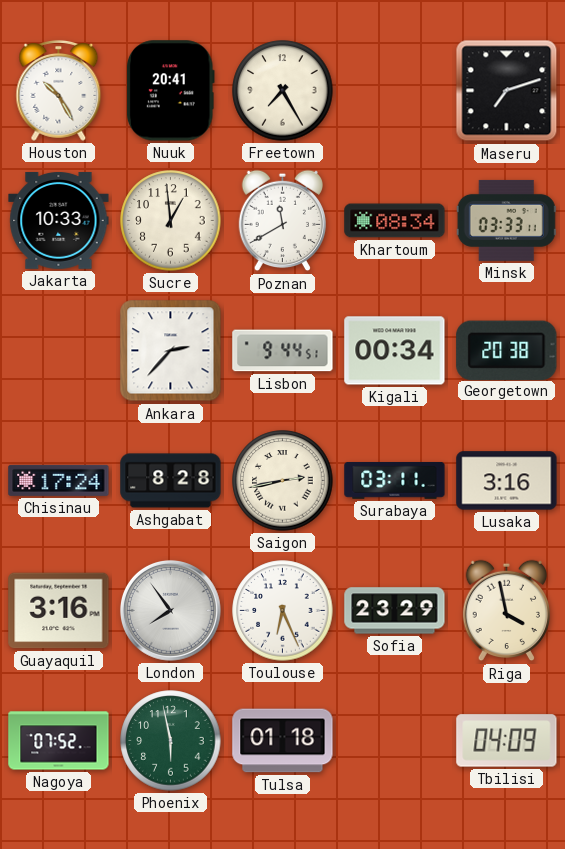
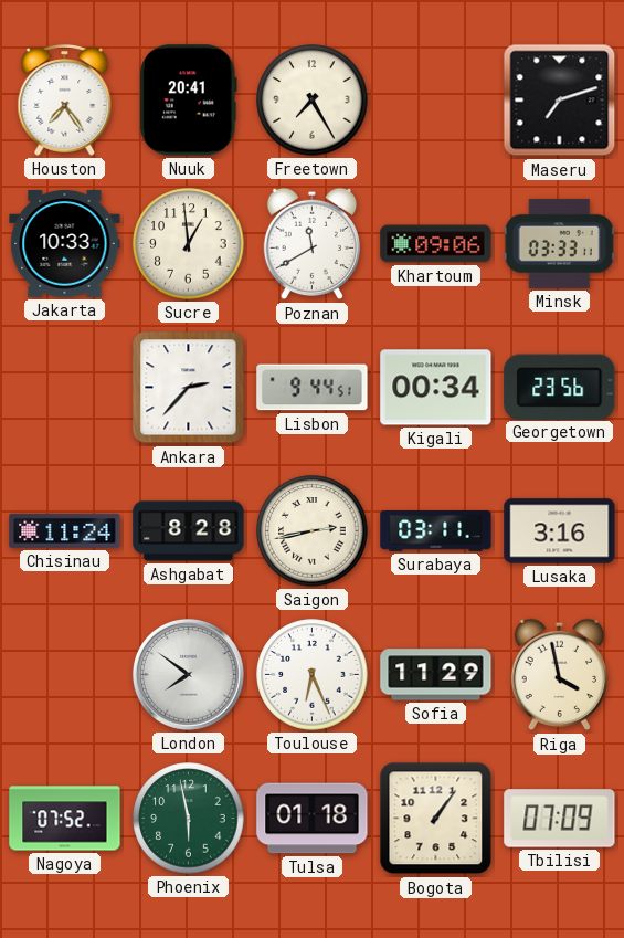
Houston: 10:25 -> 7:24 (65, 99)
Khartoum: 08:34 -> 09:06 (436, 244)
Georgetown: 20:38 -> 23:56 (560, 387)
Chisinau: 17:24 -> 11:24 (65, 530)
Guayaquil: 3:16 -> none (59, 611)
London: 7:54 -> 7:51 (188, 674)
Sofia: 23:29 -> 11:29 (436, 675)
Bogota: none -> 1:06 (436, 819)
Tbilisi: 04:09 -> 07:09 (560, 819)
